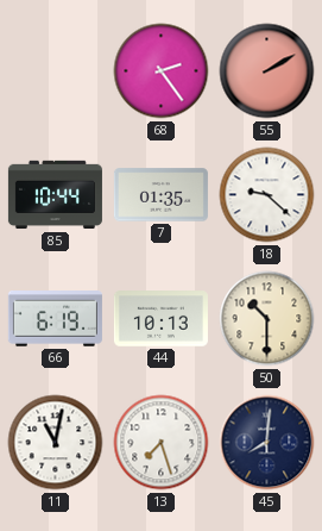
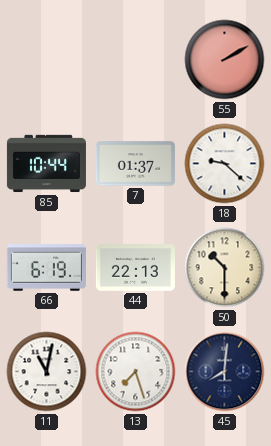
68: 2:24 -> none (162, 71)
7: 01:35 -> 01:37 (135, 164)
44: 10:13 -> 22:13 (135, 268)
